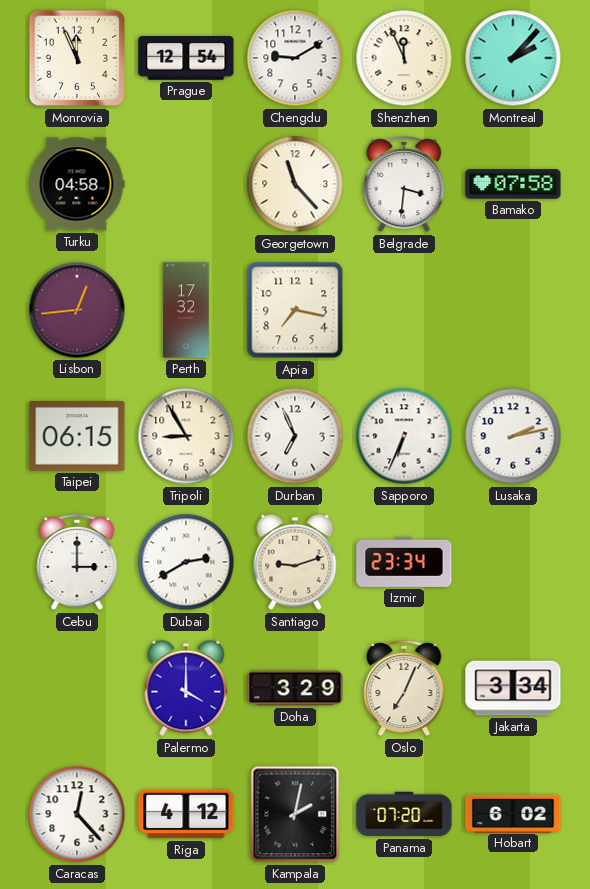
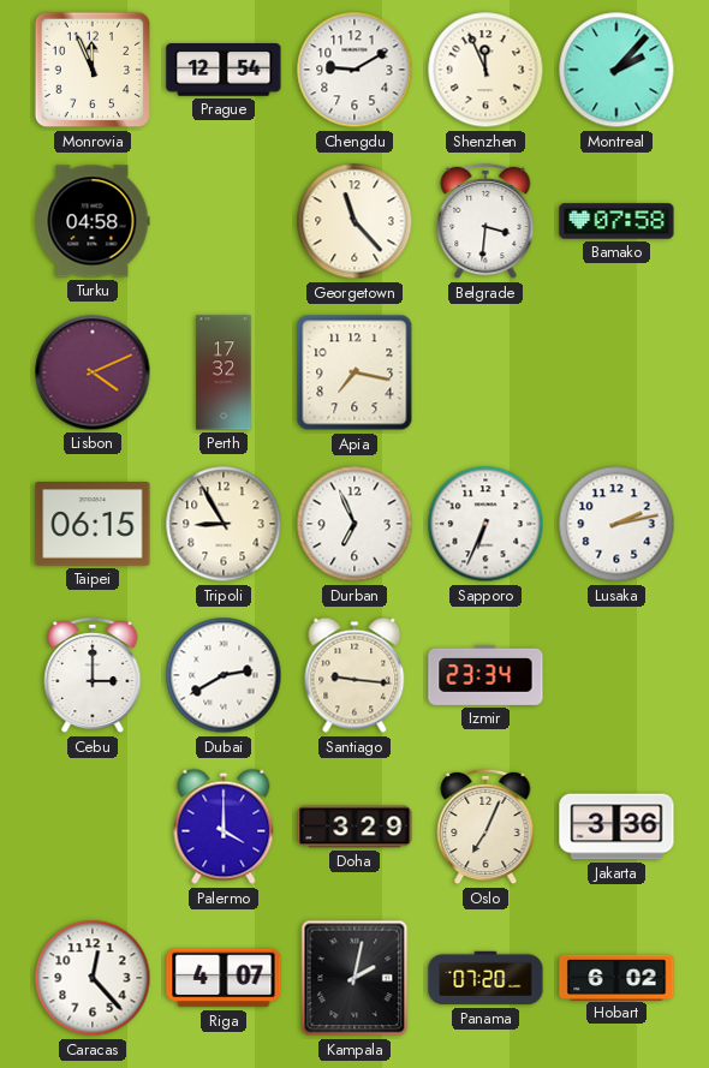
Lisbon: 12:44 -> 4:11 (93, 372)
Santiago: 9:12 -> 9:16 (354, 675)
Jakarta: 3:34 -> 3:36 (616, 827)
Riga: 4:12 -> 4:07 (224, 978)
